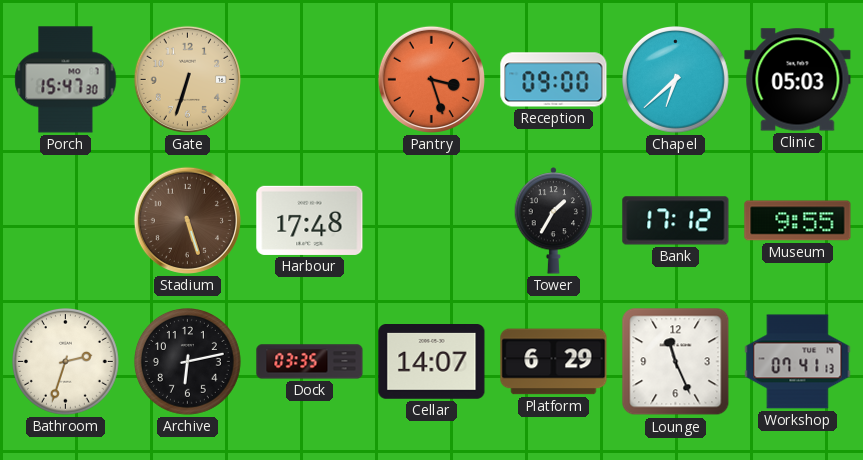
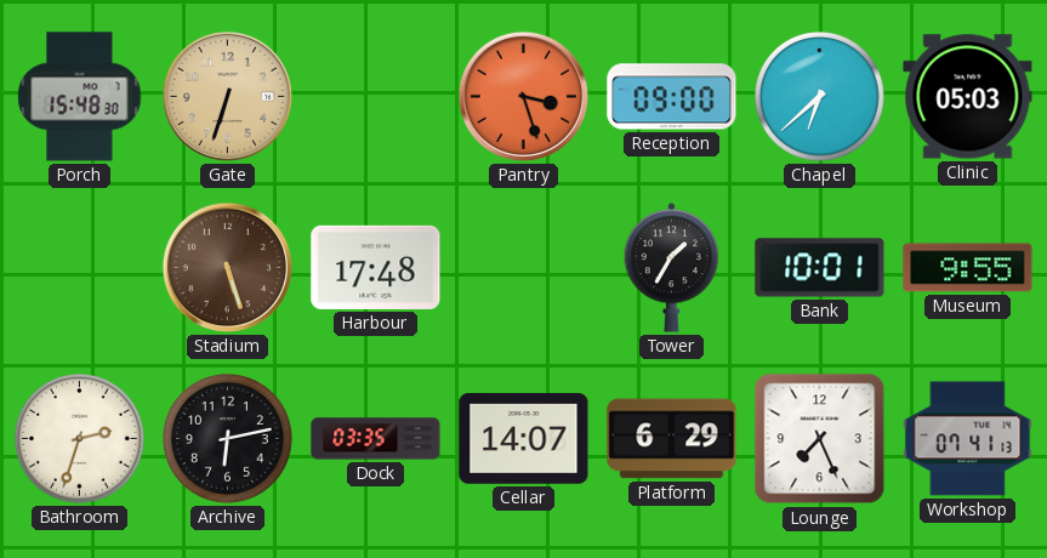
Porch: 15:47 -> 15:48 (80, 97)
Bank: 17:12 -> 10:01 (820, 268)
Lounge: 11:26 -> 7:26 (820, 439)
